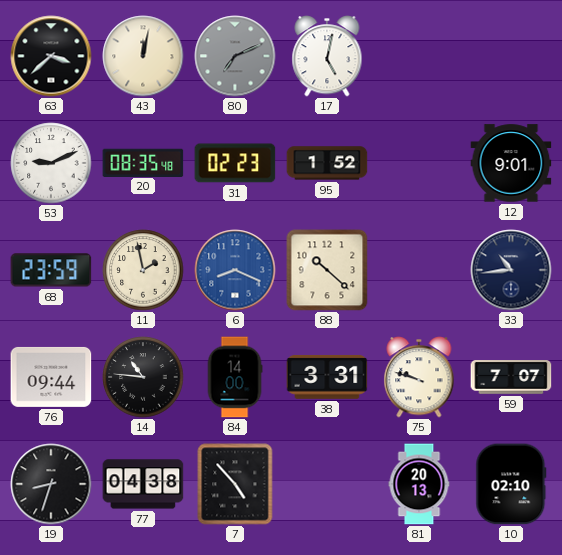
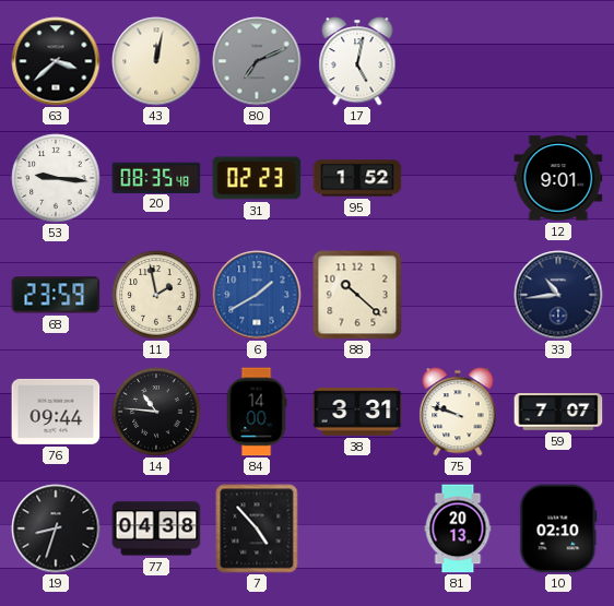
53: 9:11 -> 9:16 (56, 178)
6: 8:19 -> 1:40 (257, 295)
